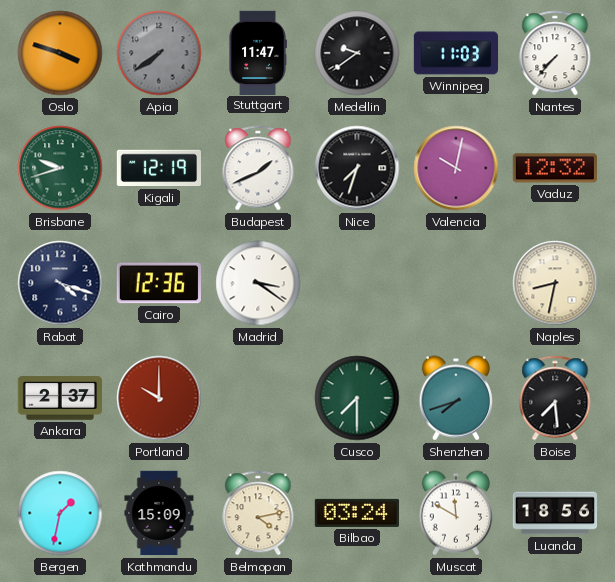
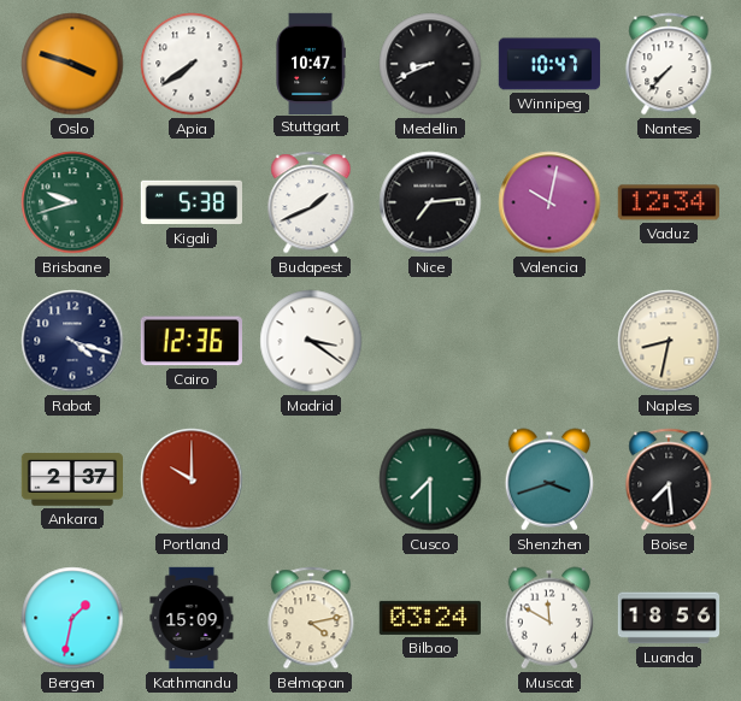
Apia dial: grey -> white (192, 64)
Stuttgart: 11:47 -> 10:47 (311, 63)
Medellin: 9:39 -> 8:41 (430, 64)
Winnipeg: 11:03 -> 10:47 (549, 64)
Kigali: 12:19 -> 5:38 (190, 202)
Nice: 7:33 -> 7:14 (430, 202)
Vaduz: 12:32 -> 12:34 (669, 202)
Shenzhen: 7:42 -> 3:42 (549, 479)
